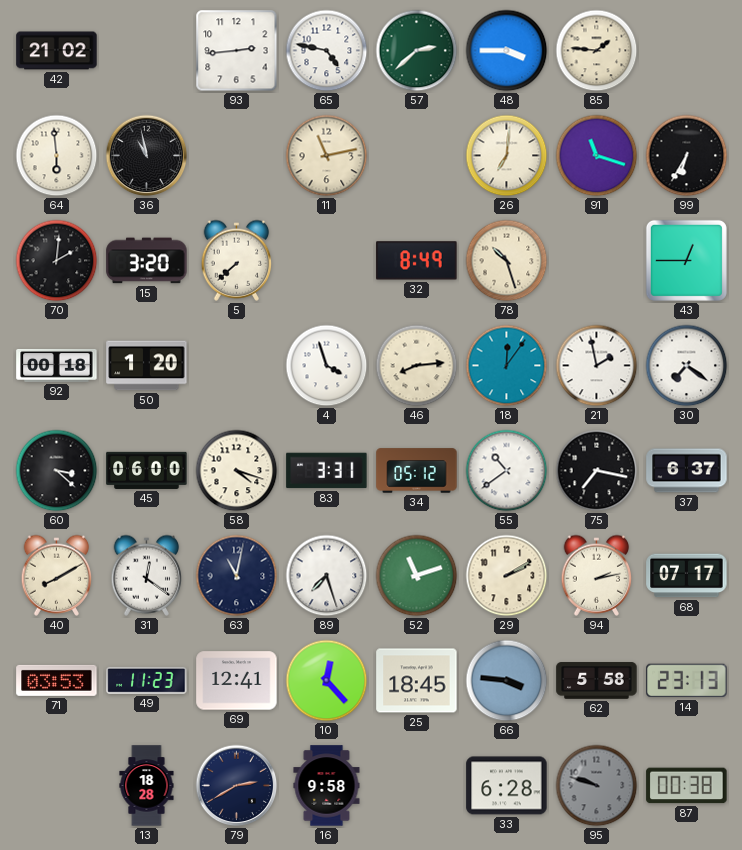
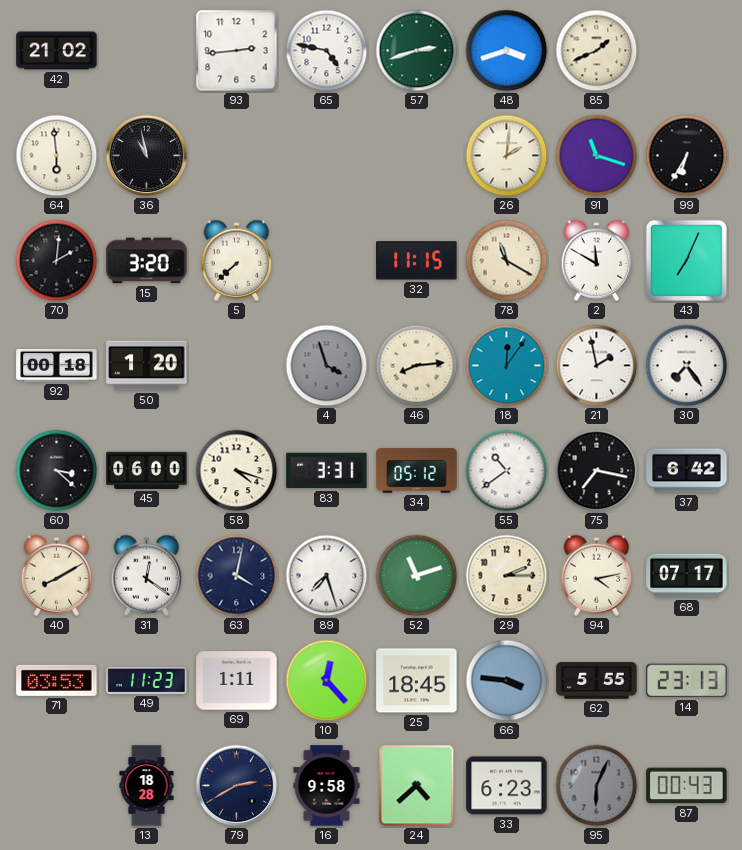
57: 2:38 -> 2:42 (417, 51)
48: 3:45 -> 3:42 (507, 51)
85: 1:46 -> 1:41 (597, 51)
11: 11:13 -> none (327, 156)
26: 7:01 -> 2:01 (507, 156)
32: 8:49 -> 11:15 (417, 261)
78: 10:27 -> 11:20 (507, 261)
2: none -> 11:50 (597, 260)
43: 12:45 -> 7:04 (686, 260)
4 dial: white -> grey (327, 366)
30: 7:21 -> 7:24 (687, 366)
37: 6:37 -> 6:42 (687, 471)
63: 11:02 -> 4:02 (237, 576)
29: 2:10 -> 2:15 (507, 576)
94: 2:13 -> 4:13 (597, 575)
69: 12:41 -> 1:11 (237, 681)
62: 5:58 -> 5:55 (597, 681)
24: none -> 4:38 (417, 786)
33: 6:28 -> 6:23 (507, 786)
95: 9:48 -> 6:04 (597, 786)
87: 00:38 -> 00:43 (687, 786)
